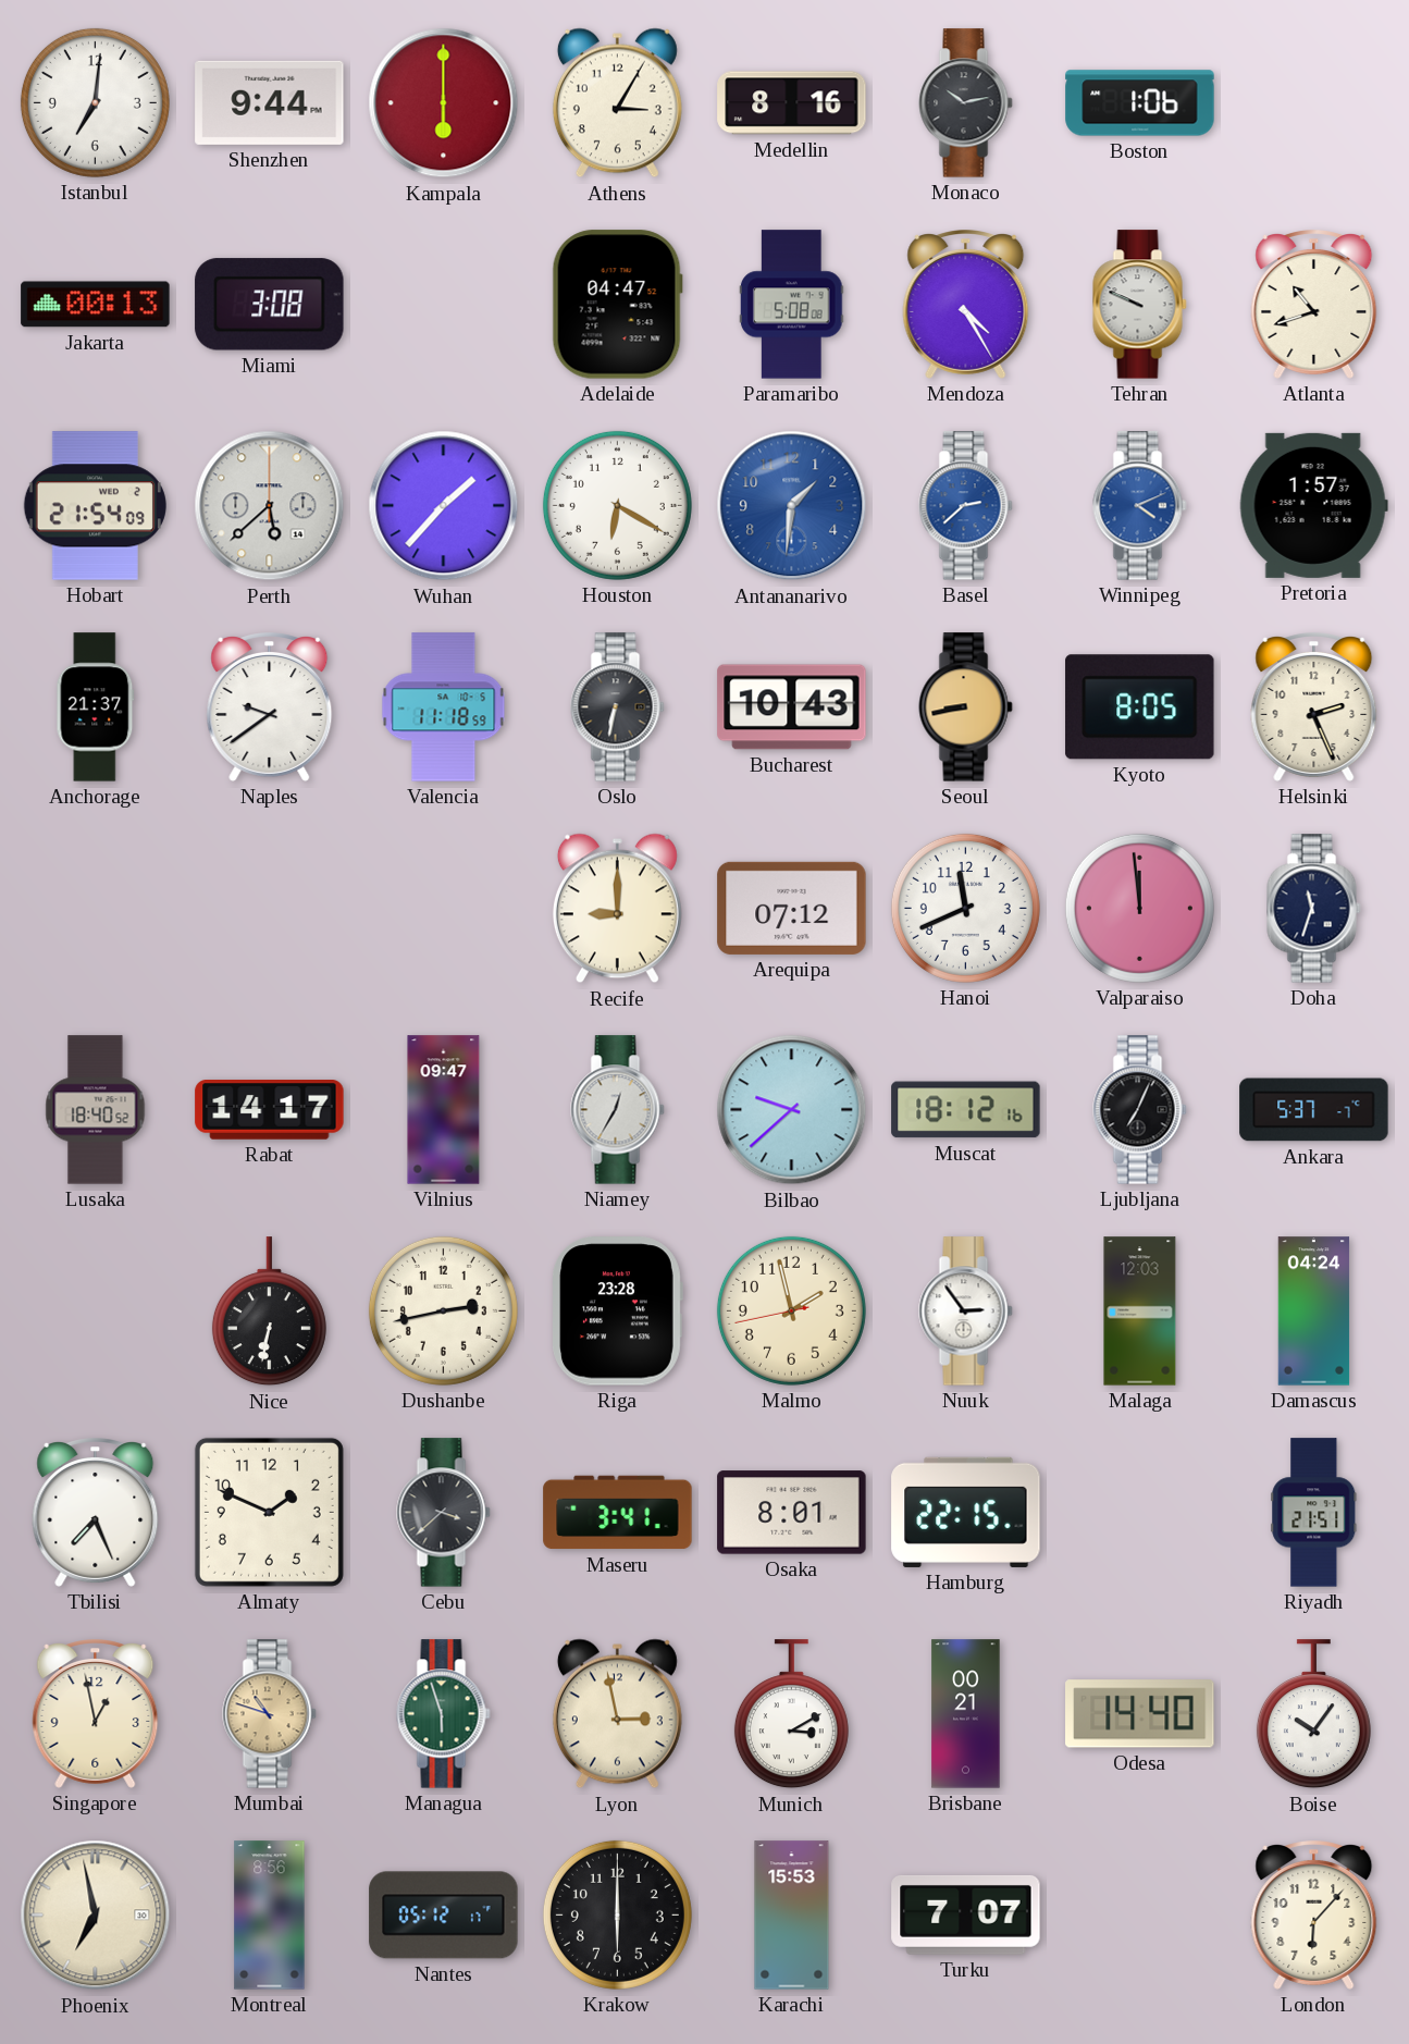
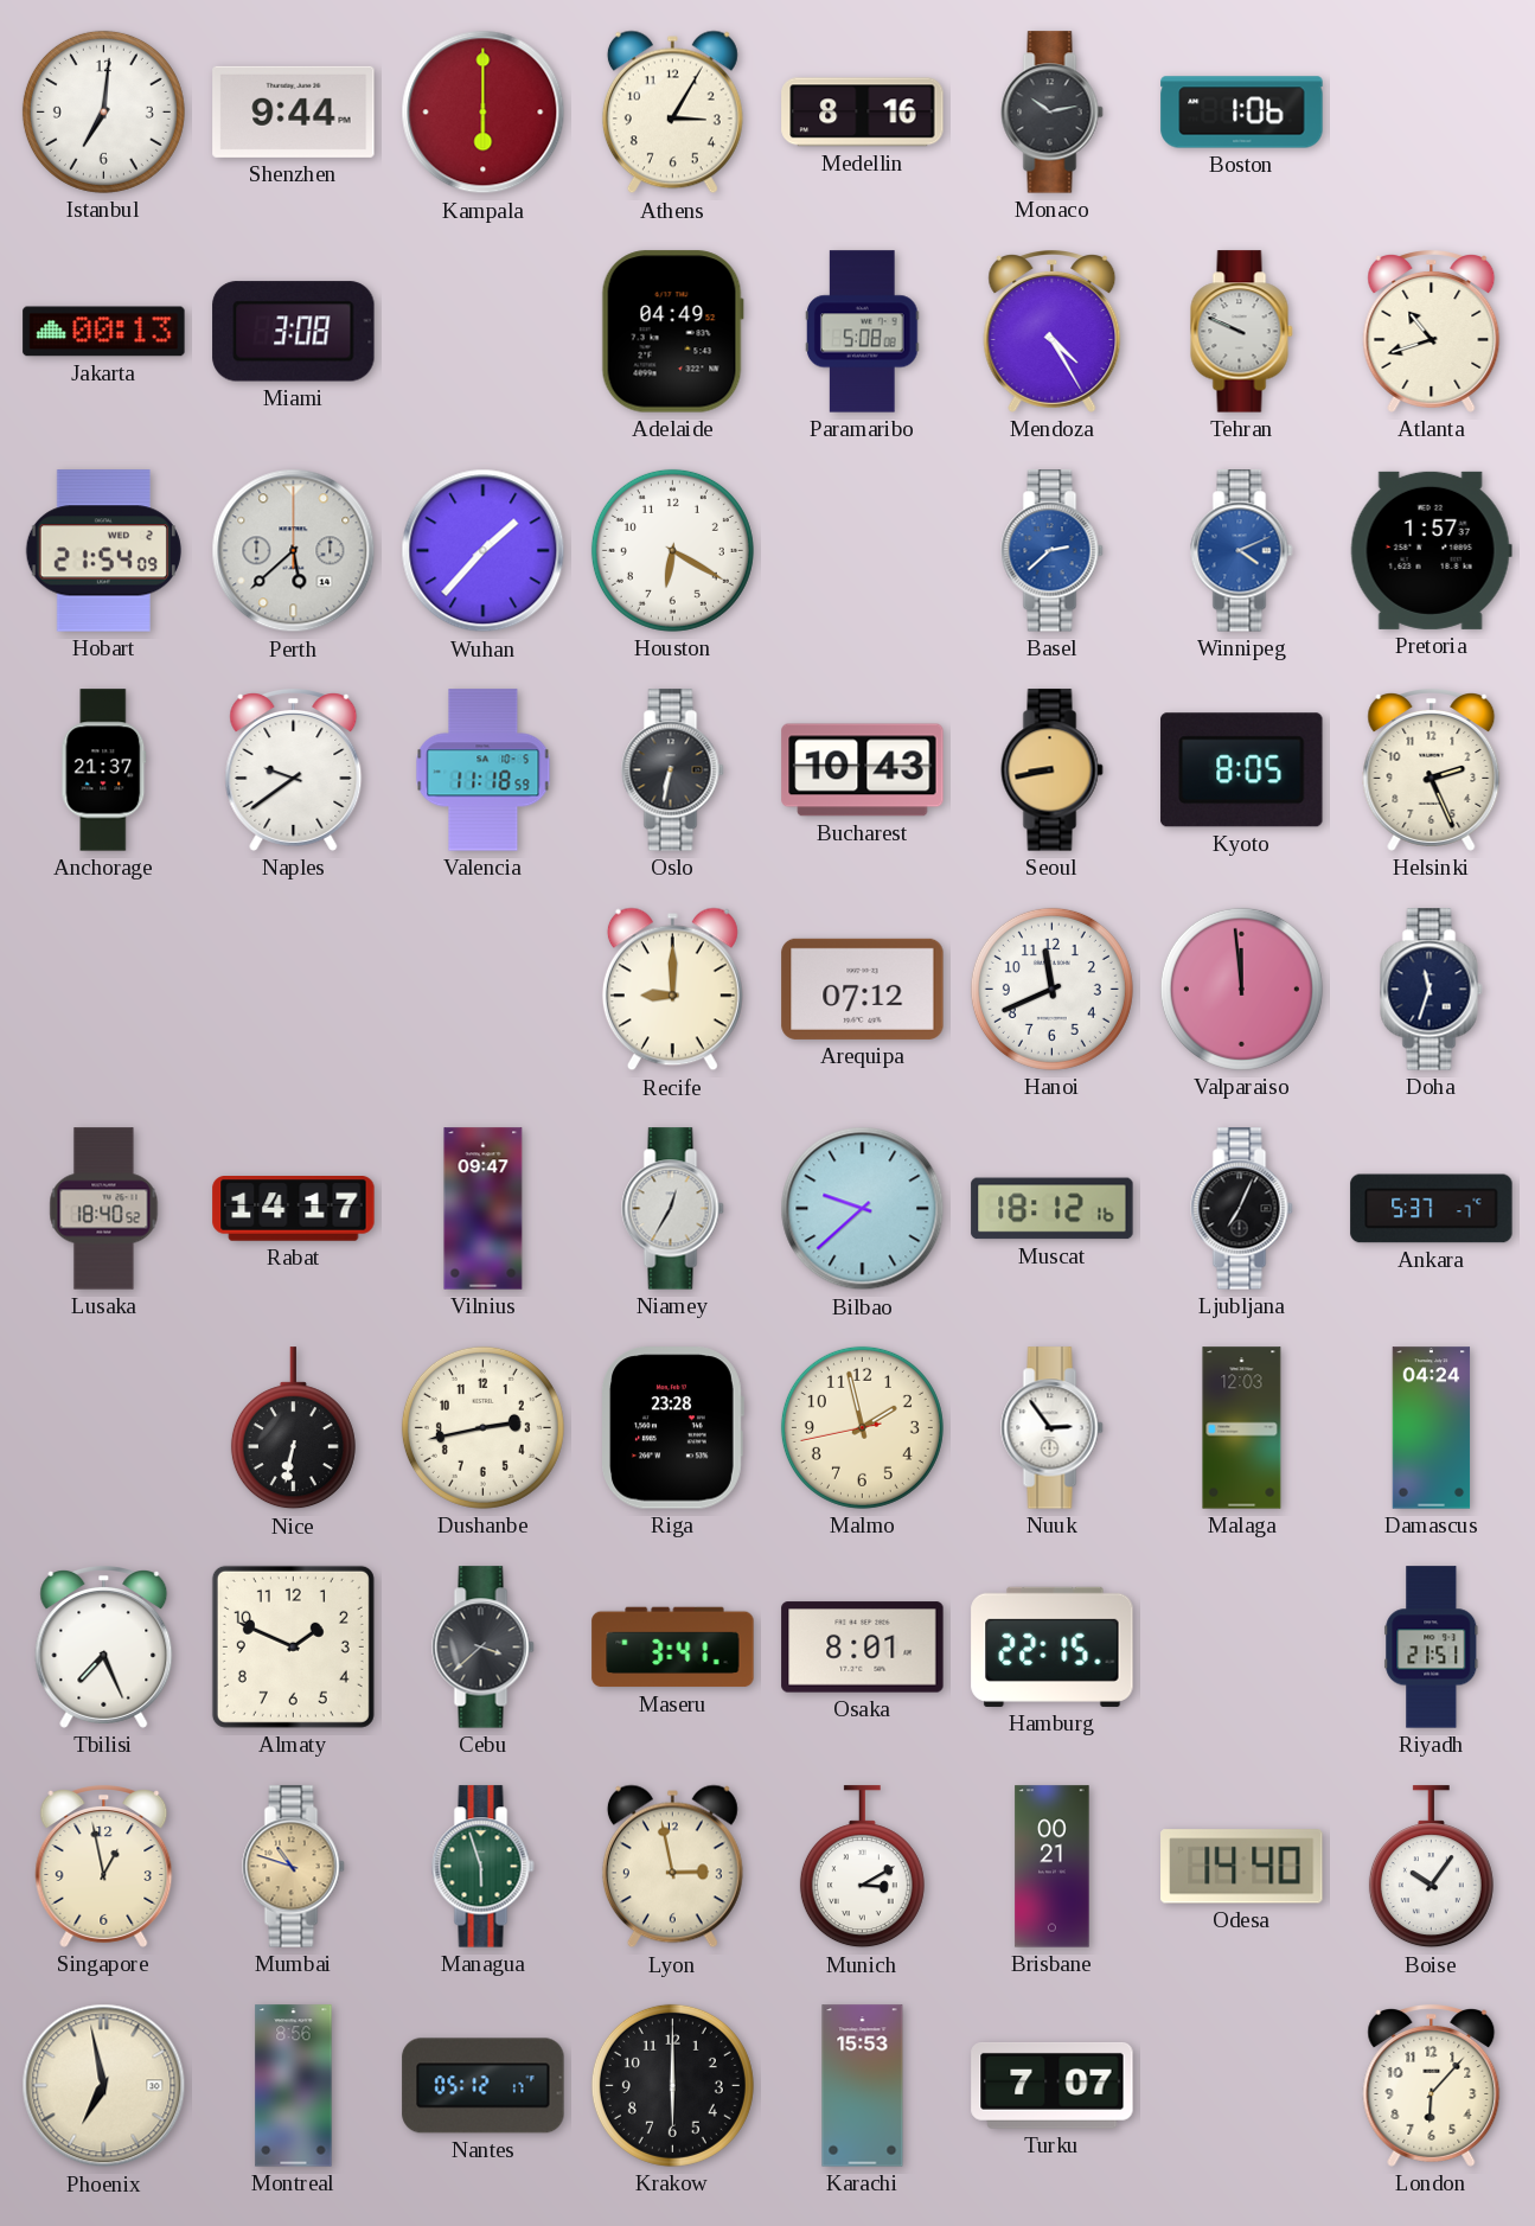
Adelaide: 04:47 -> 04:49 (672, 332)
Antananarivo: 1:31 -> none (792, 506)
